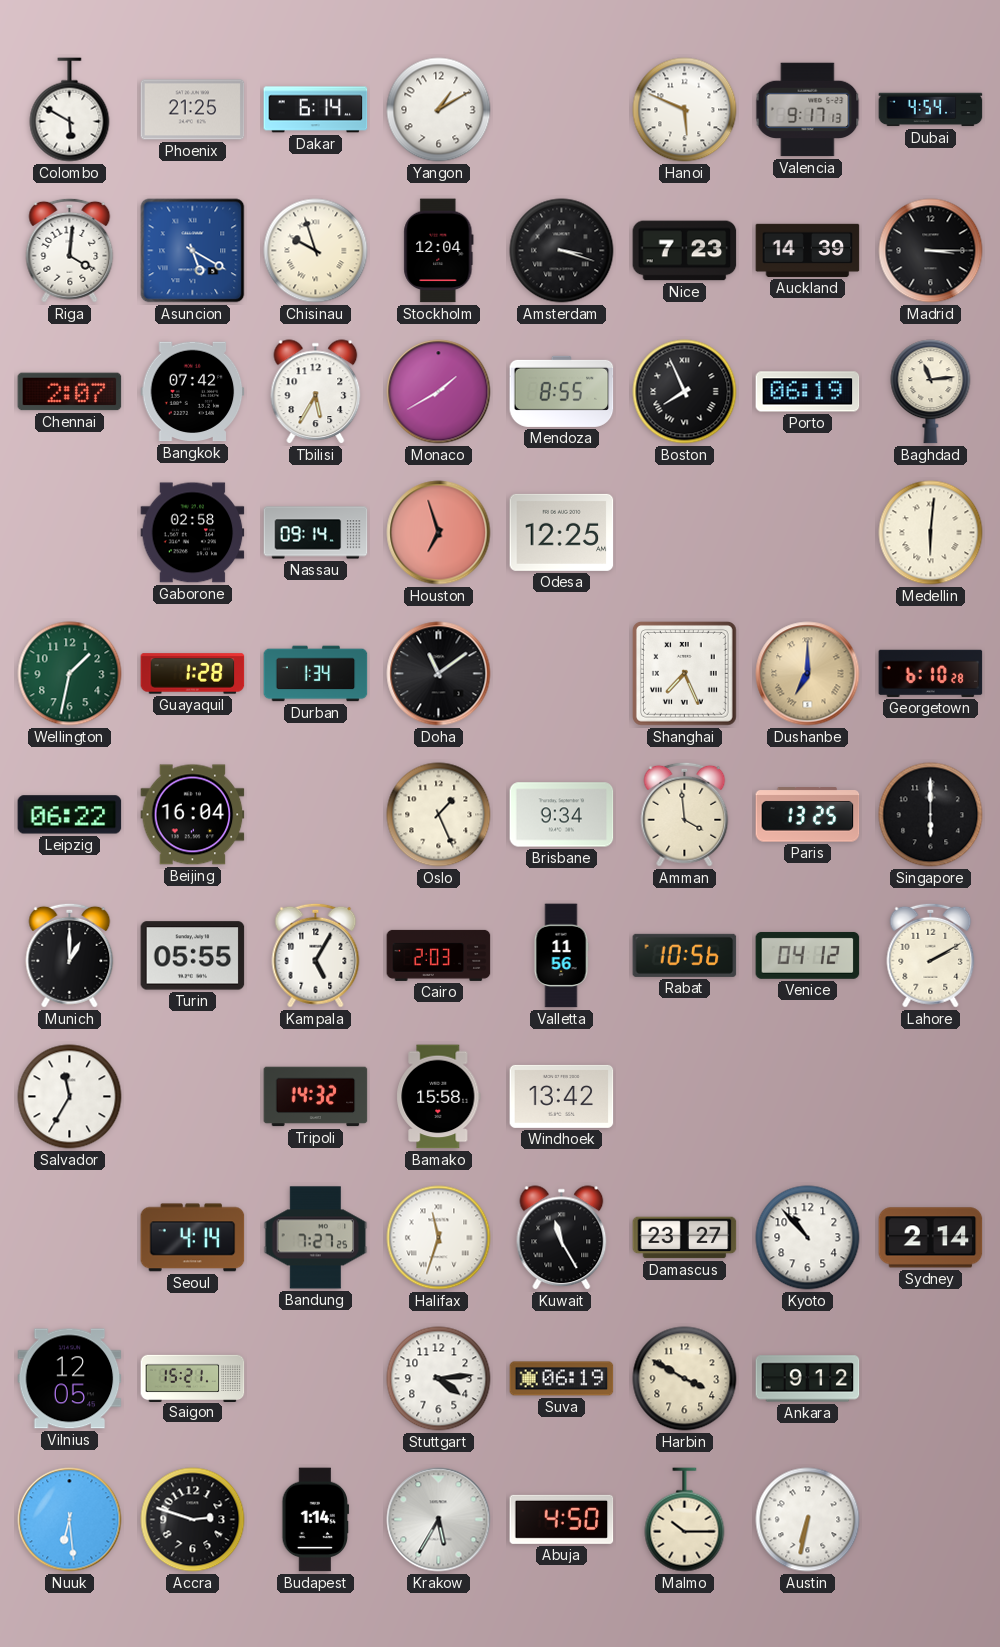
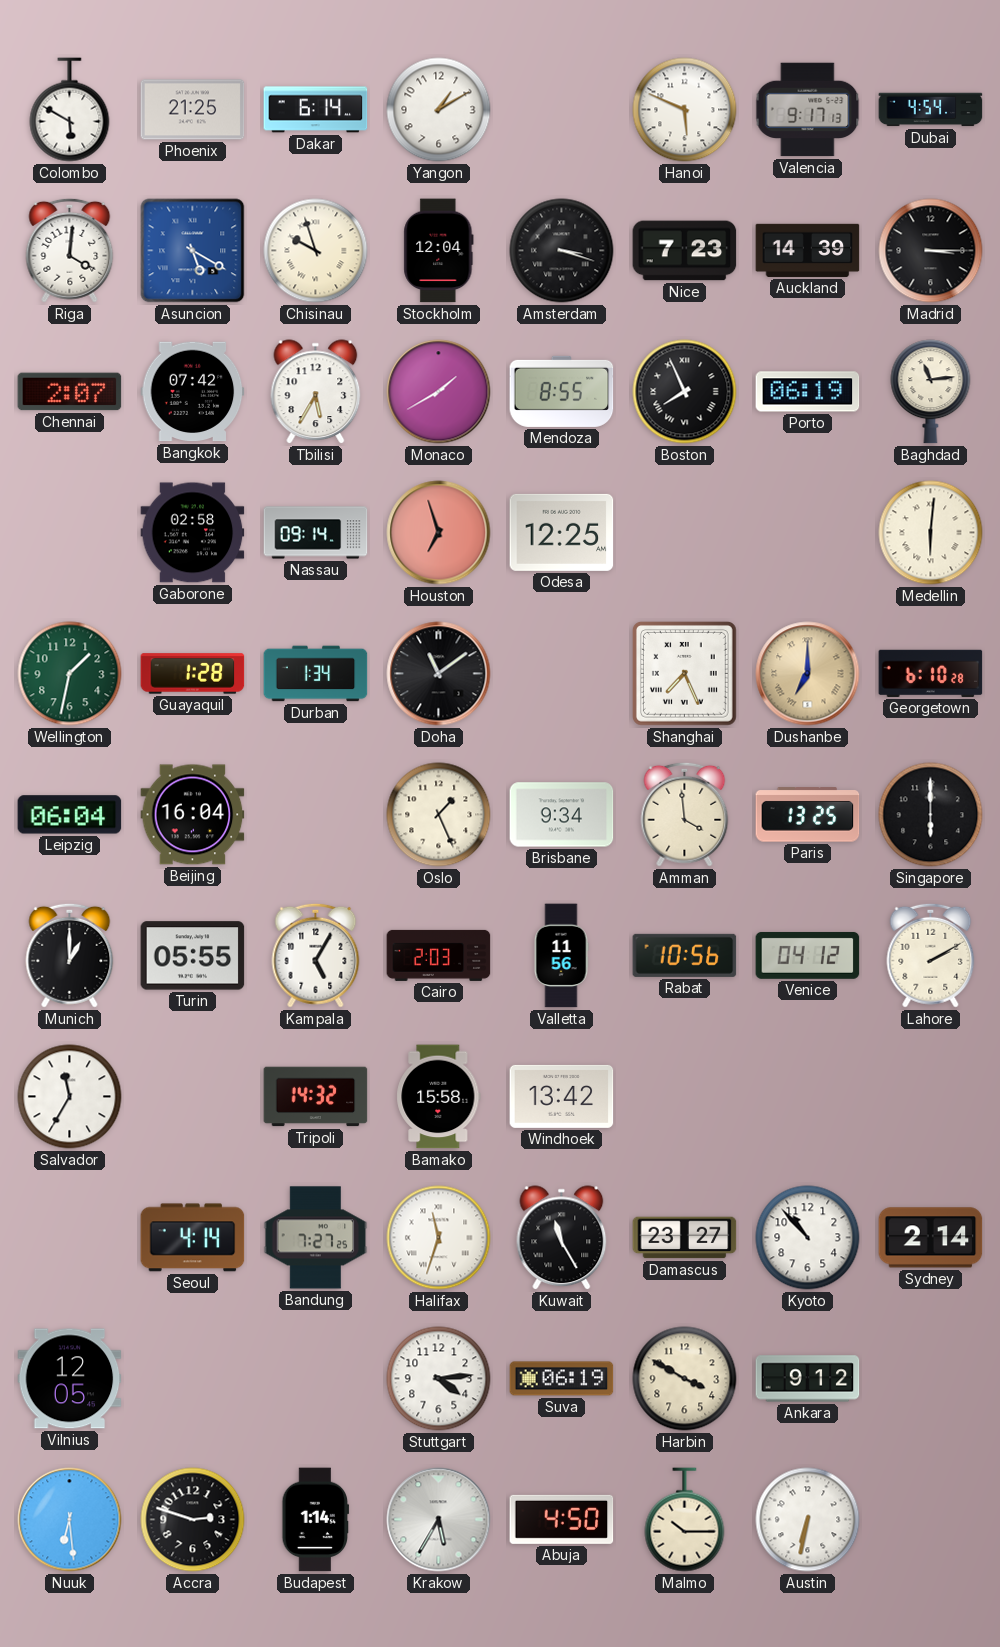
Leipzig: 06:22 -> 06:04 (70, 815)
Saigon: 15:21 -> none (193, 1378)
